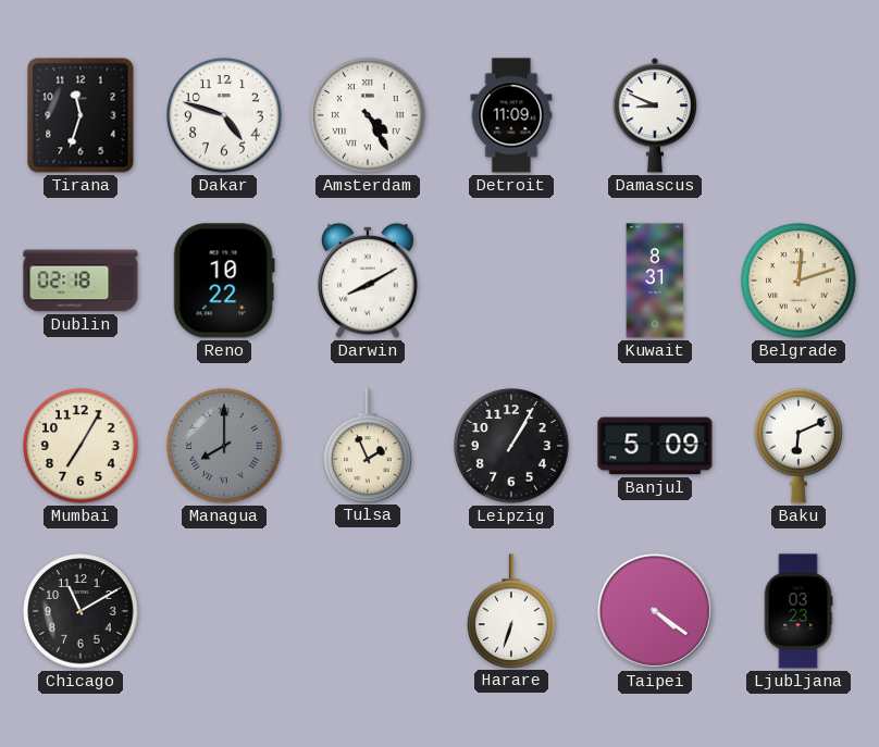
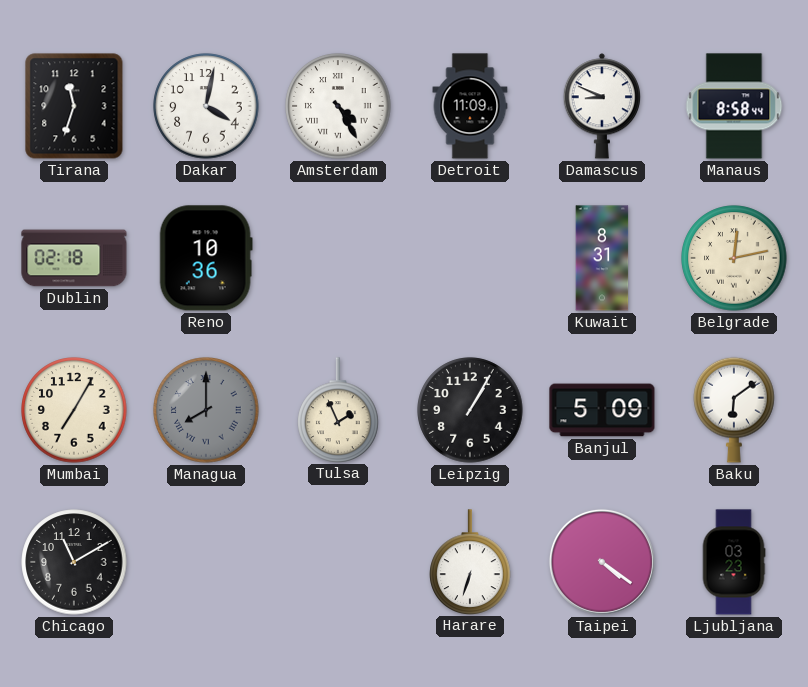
Dakar: 4:48 -> 4:02 (206, 106)
Manaus: none -> 8:58 (734, 106)
Reno: 10:22 -> 10:36 (206, 258)
Darwin: 8:10 -> none (369, 281)
Belgrade: 12:12 -> 12:13 (734, 258)
Baku: 6:11 -> 6:09 (734, 410)
